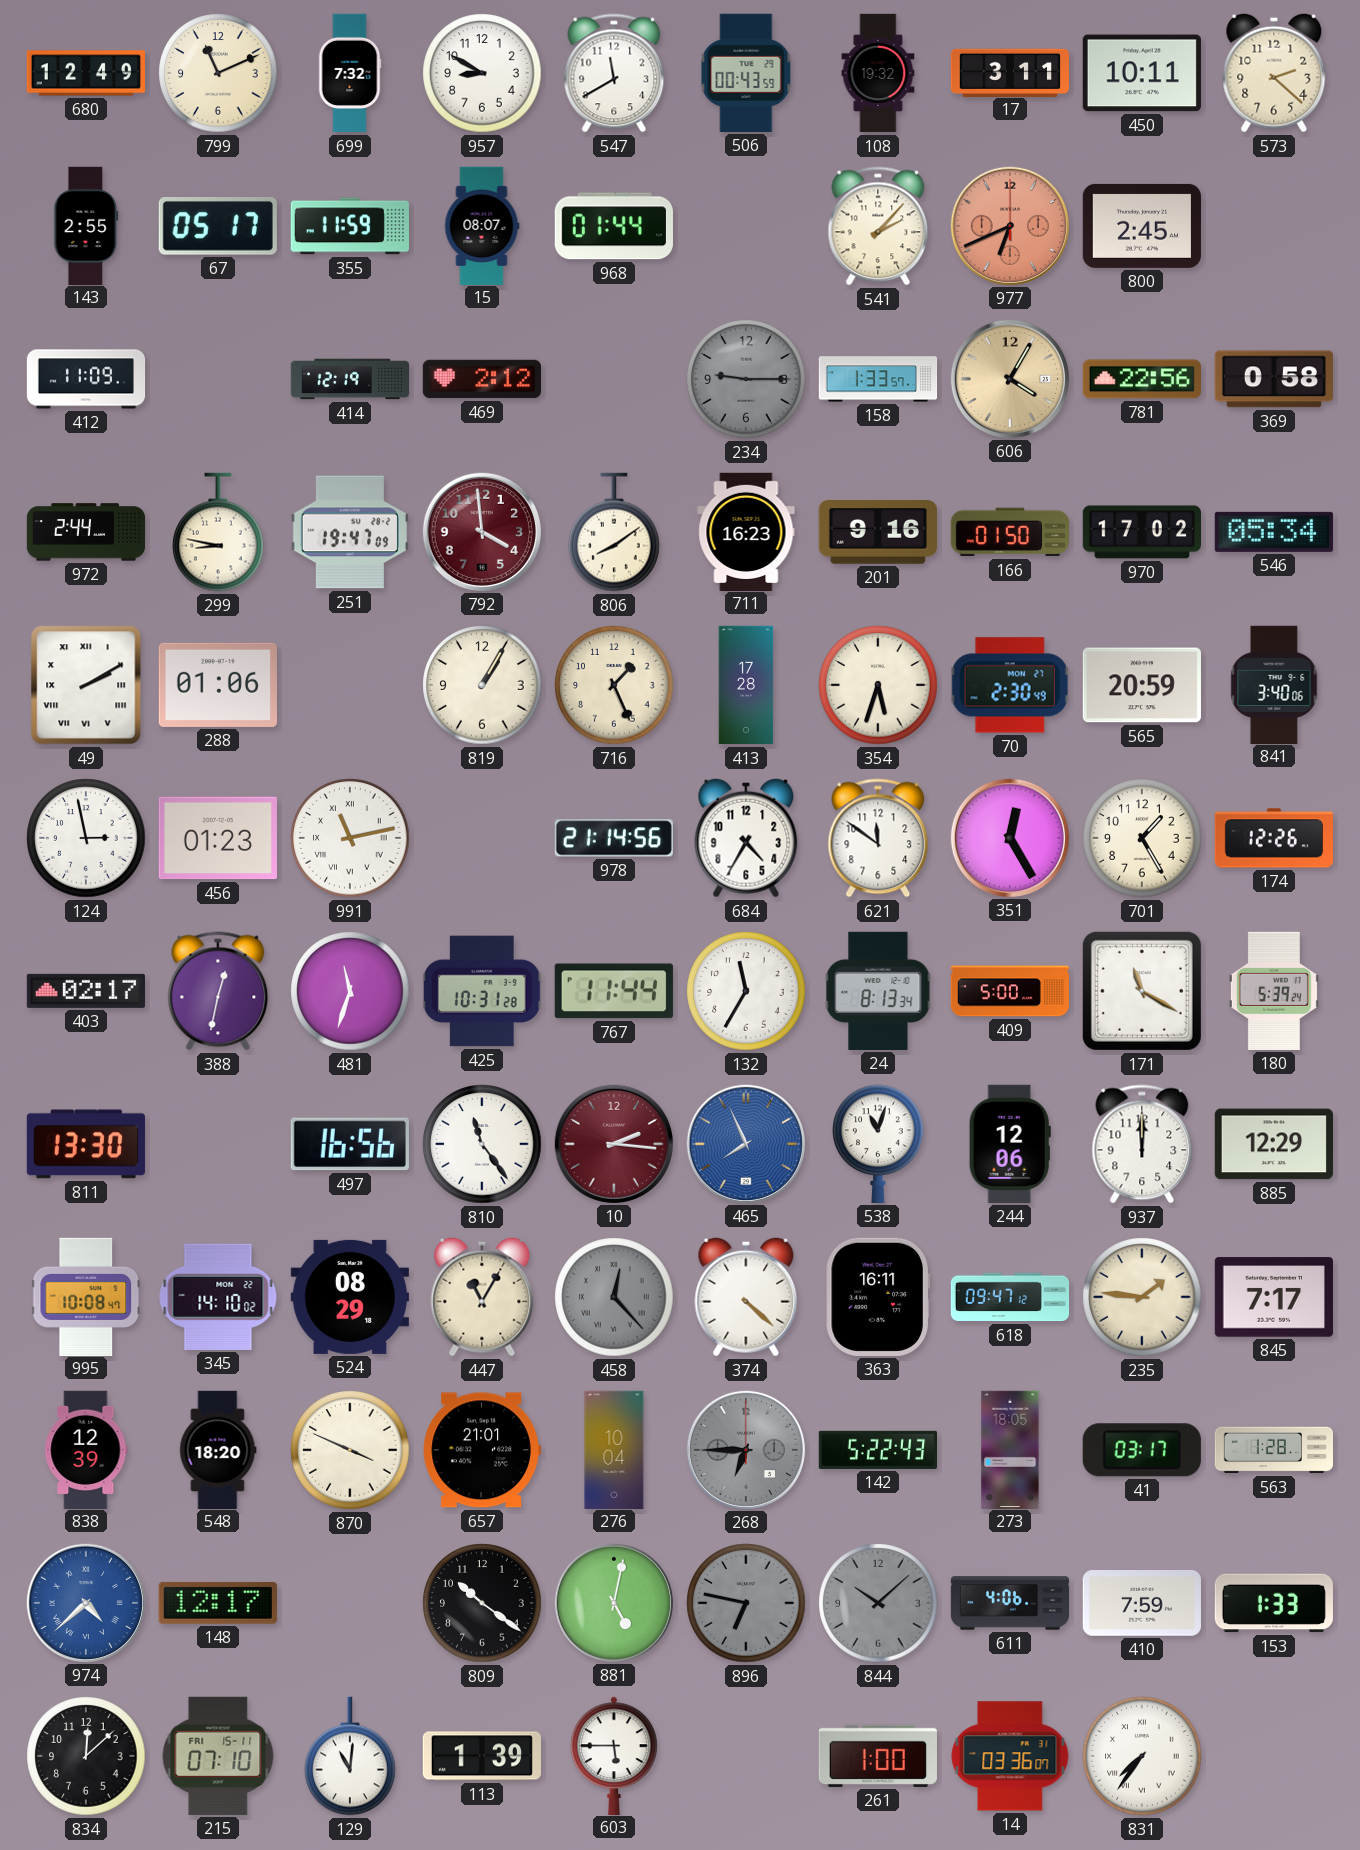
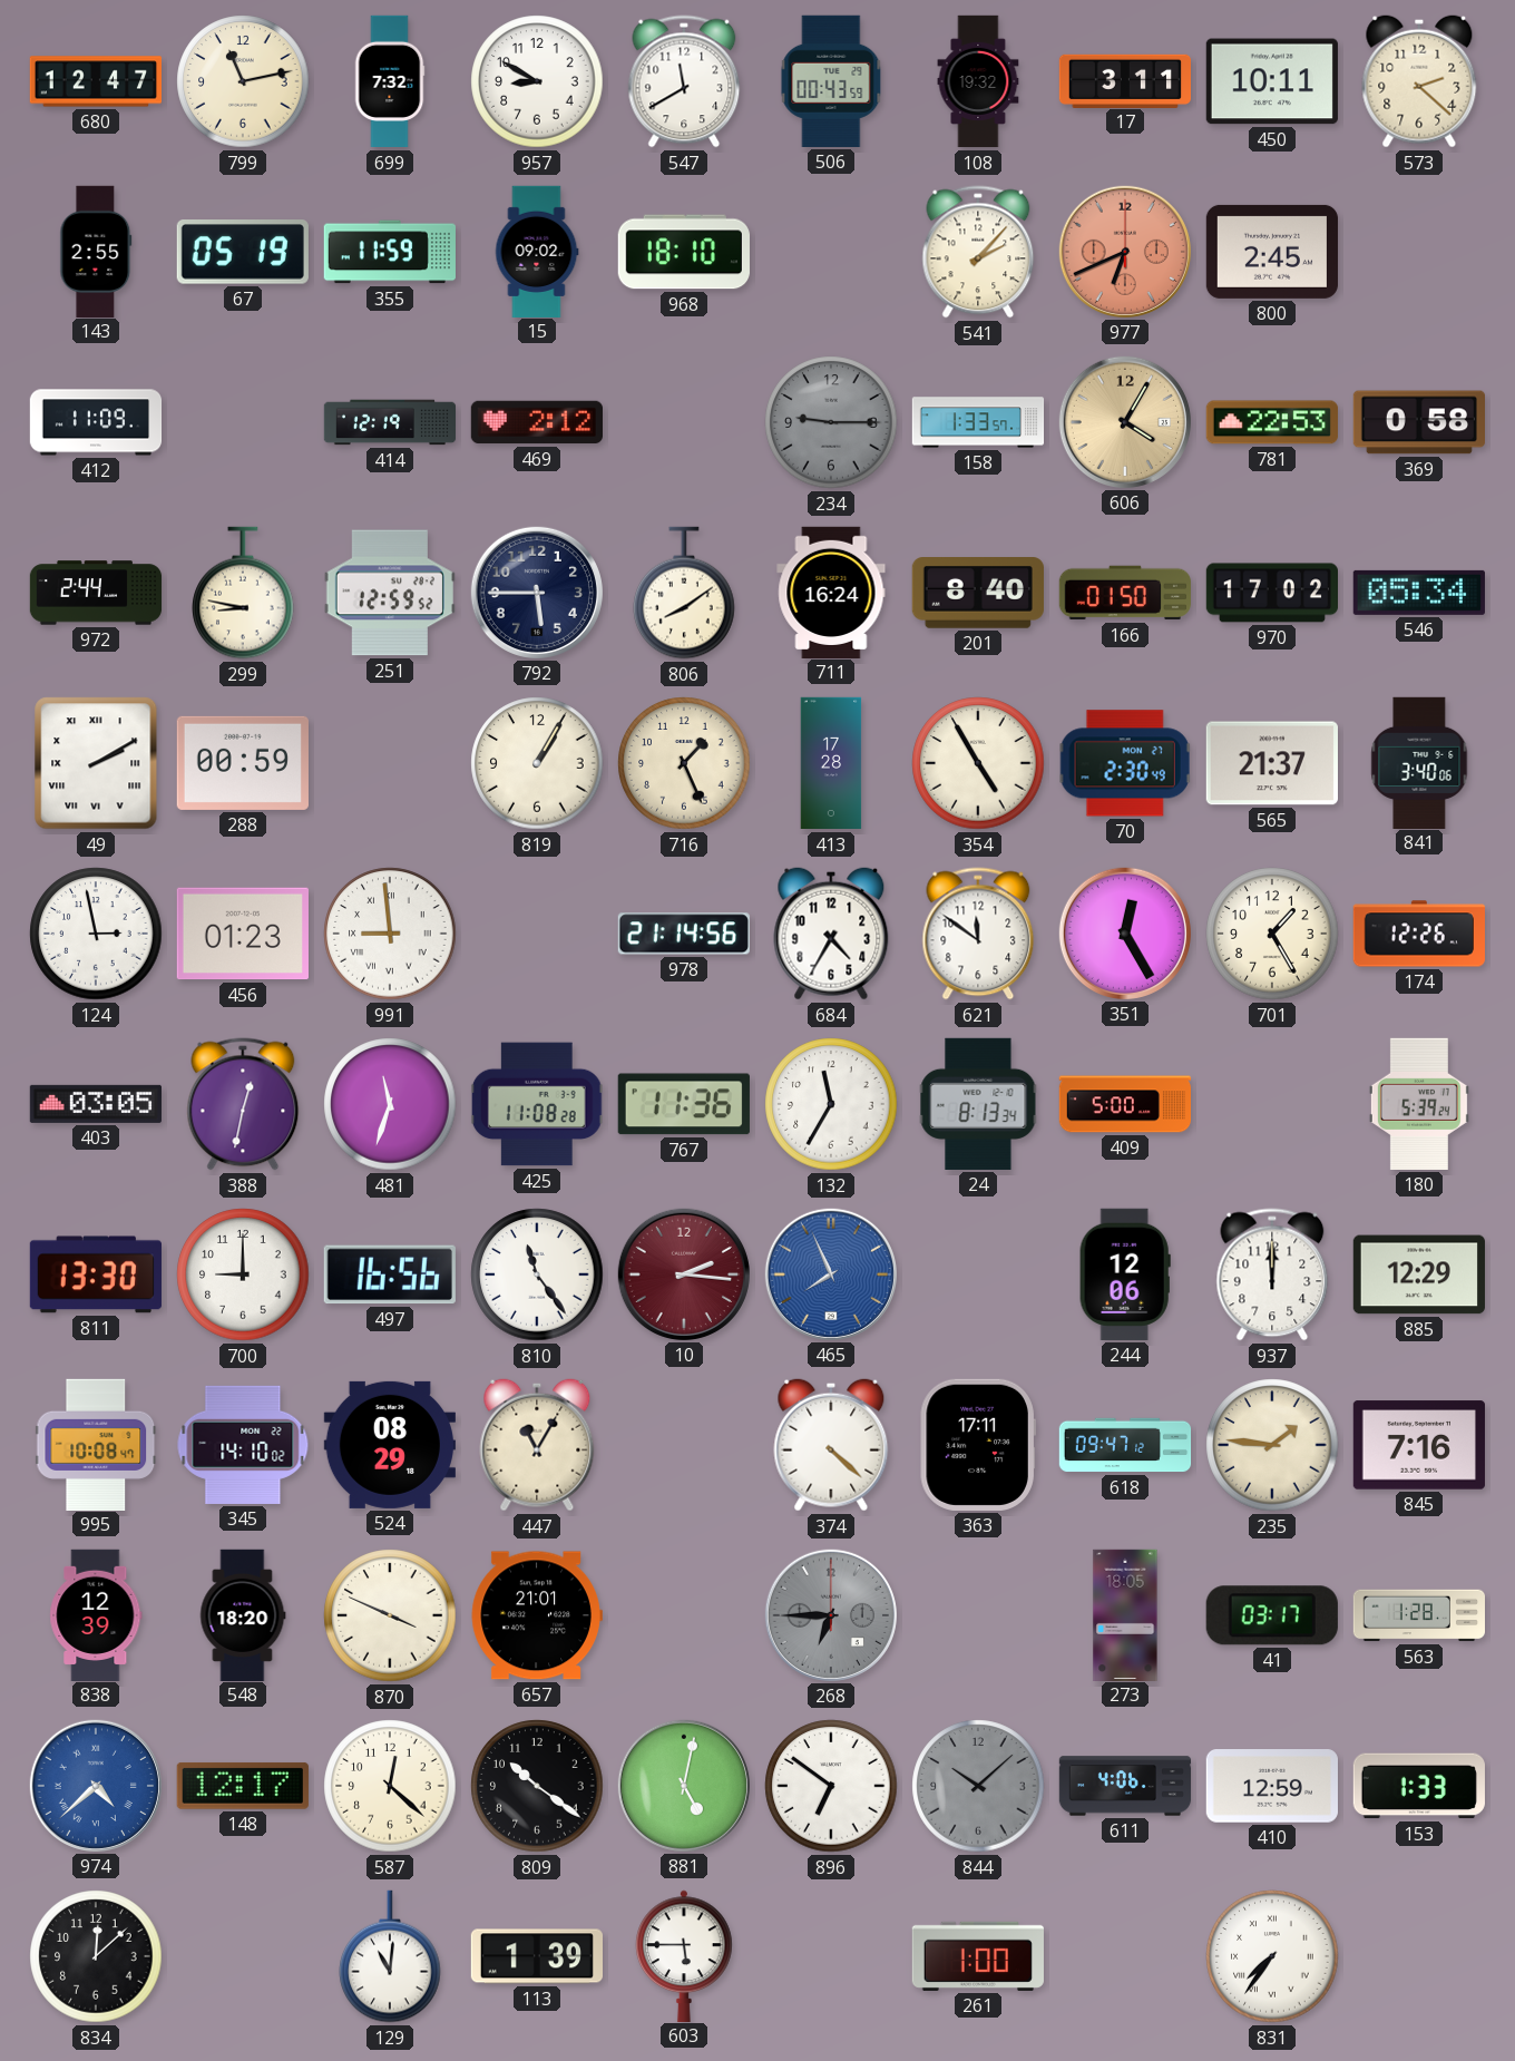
680: 12:49 -> 12:47 (95, 81)
799: 11:11 -> 11:13 (243, 81)
67: 05:17 -> 05:19 (243, 253)
15: 08:07 -> 09:02 (537, 251)
968: 01:44 -> 18:10 (684, 252)
781: 22:56 -> 22:53 (1272, 422)
251: 19:47 -> 12:59 (390, 593)
792: 3:59 -> 5:45 (537, 593)
792 dial: burgundy -> navy (537, 593)
711: 16:23 -> 16:24 (831, 592)
201: 9:16 -> 8:40 (978, 594)
288: 01:06 -> 00:59 (243, 763)
354: 5:33 -> 4:55 (978, 763)
565: 20:59 -> 21:37 (1272, 763)
991: 11:13 -> 8:59 (390, 934)
403: 02:17 -> 03:05 (96, 1104)
425: 10:31 -> 11:08 (537, 1104)
767: 11:44 -> 11:36 (684, 1104)
171: 11:20 -> none (1142, 991)
700: none -> 9:00 (243, 1274)
538: 11:03 -> none (878, 1144)
458: 12:23 -> none (614, 1297)
363: 16:11 -> 17:11 (978, 1445)
845: 7:17 -> 7:16 (1419, 1445)
276: 10:04 -> none (614, 1449)
142: 5:22 -> none (877, 1450)
587: none -> 12:22 (390, 1786)
896: 6:47 -> 6:51 (831, 1786)
896 dial: grey -> white (831, 1786)
410: 7:59 -> 12:59 (1272, 1787)
215: 07:10 -> none (218, 1756)
14: 03:36 -> none (1010, 1756)
